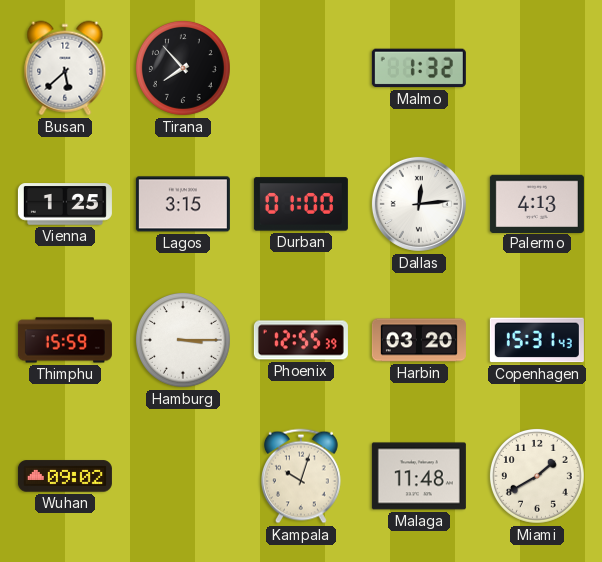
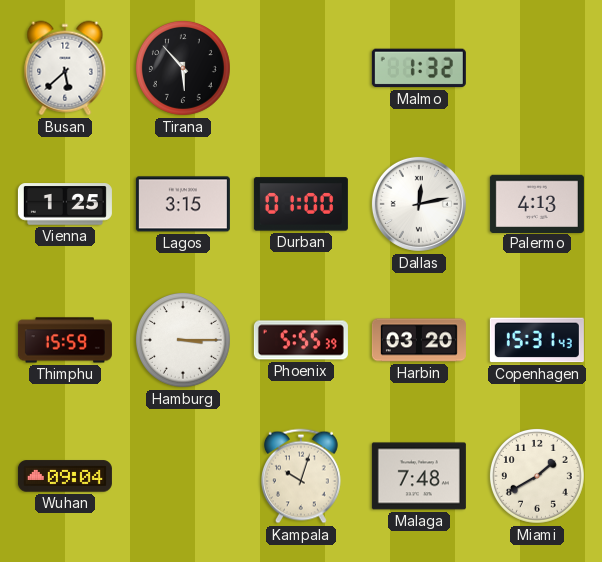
Tirana: 7:53 -> 5:53 (183, 68)
Dallas: 12:14 -> 12:13 (419, 204)
Phoenix: 12:55 -> 5:55 (301, 340)
Wuhan: 09:02 -> 09:04 (65, 476)
Malaga: 11:48 -> 7:48 (419, 476)
